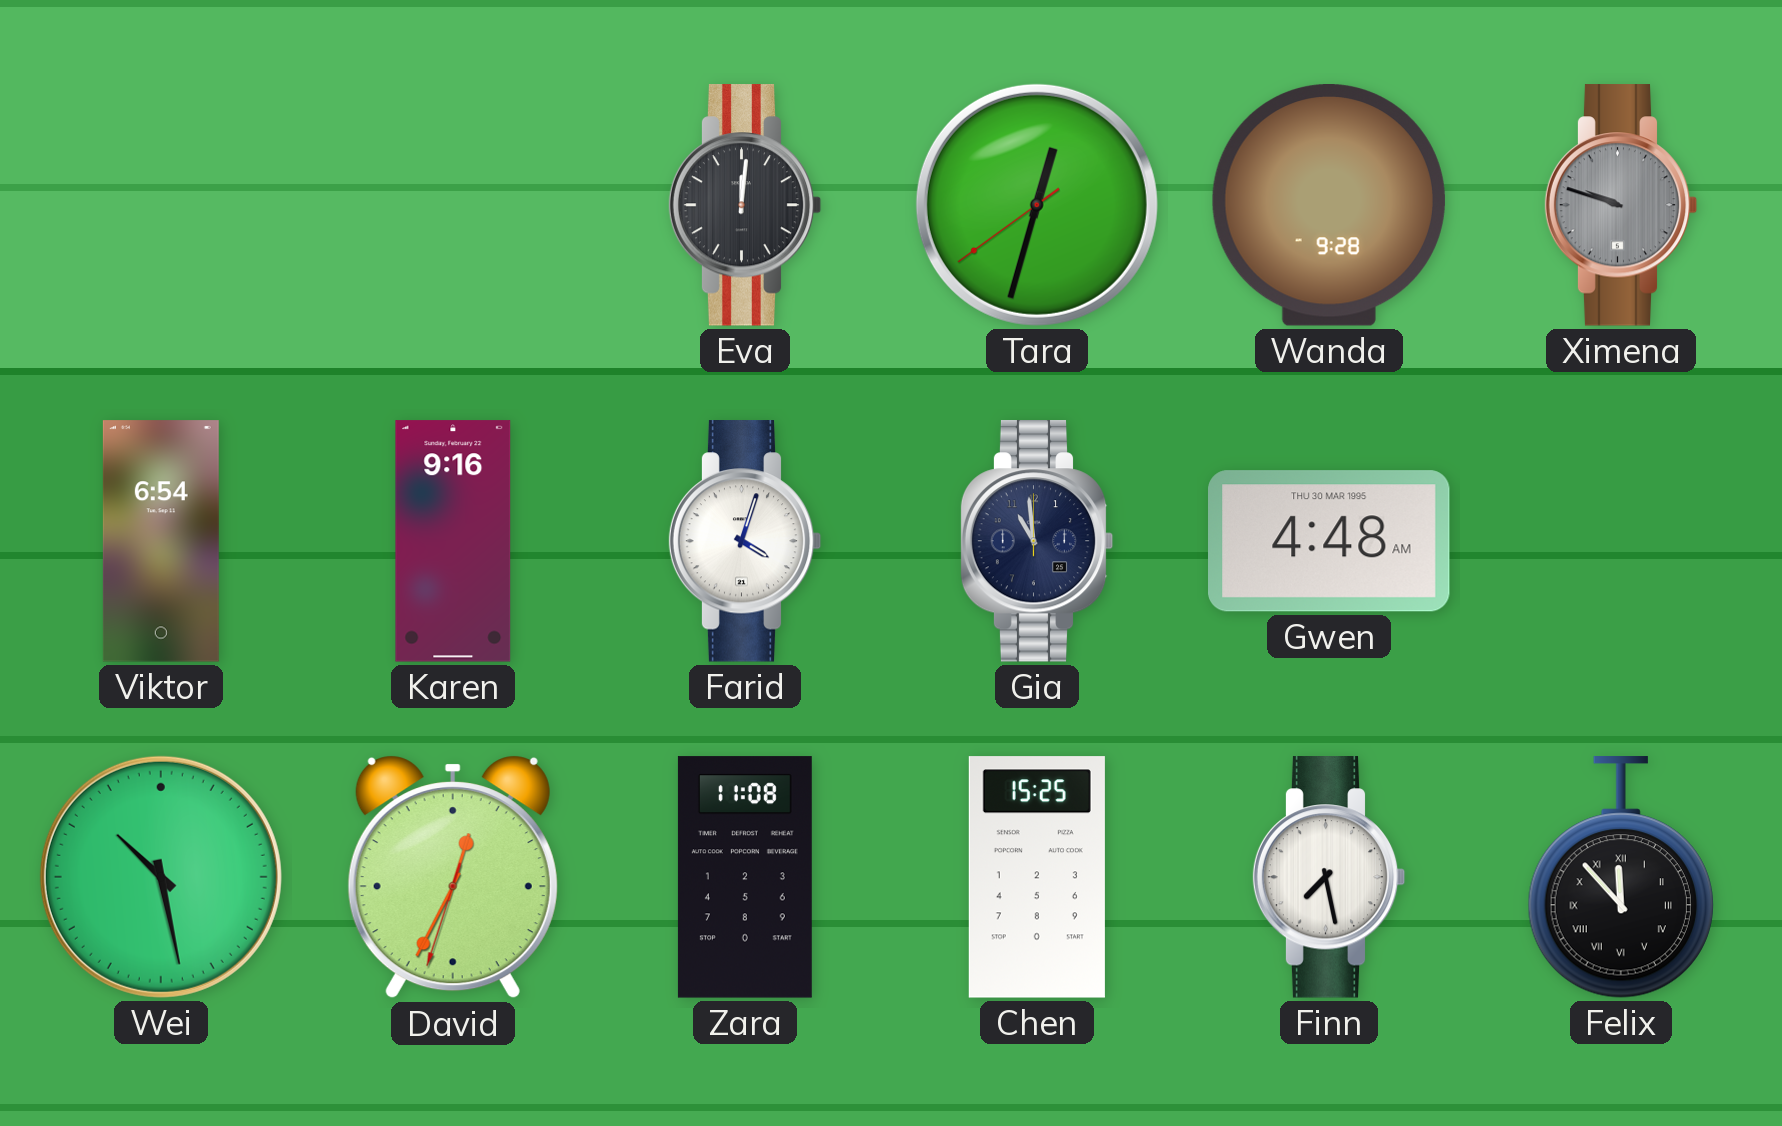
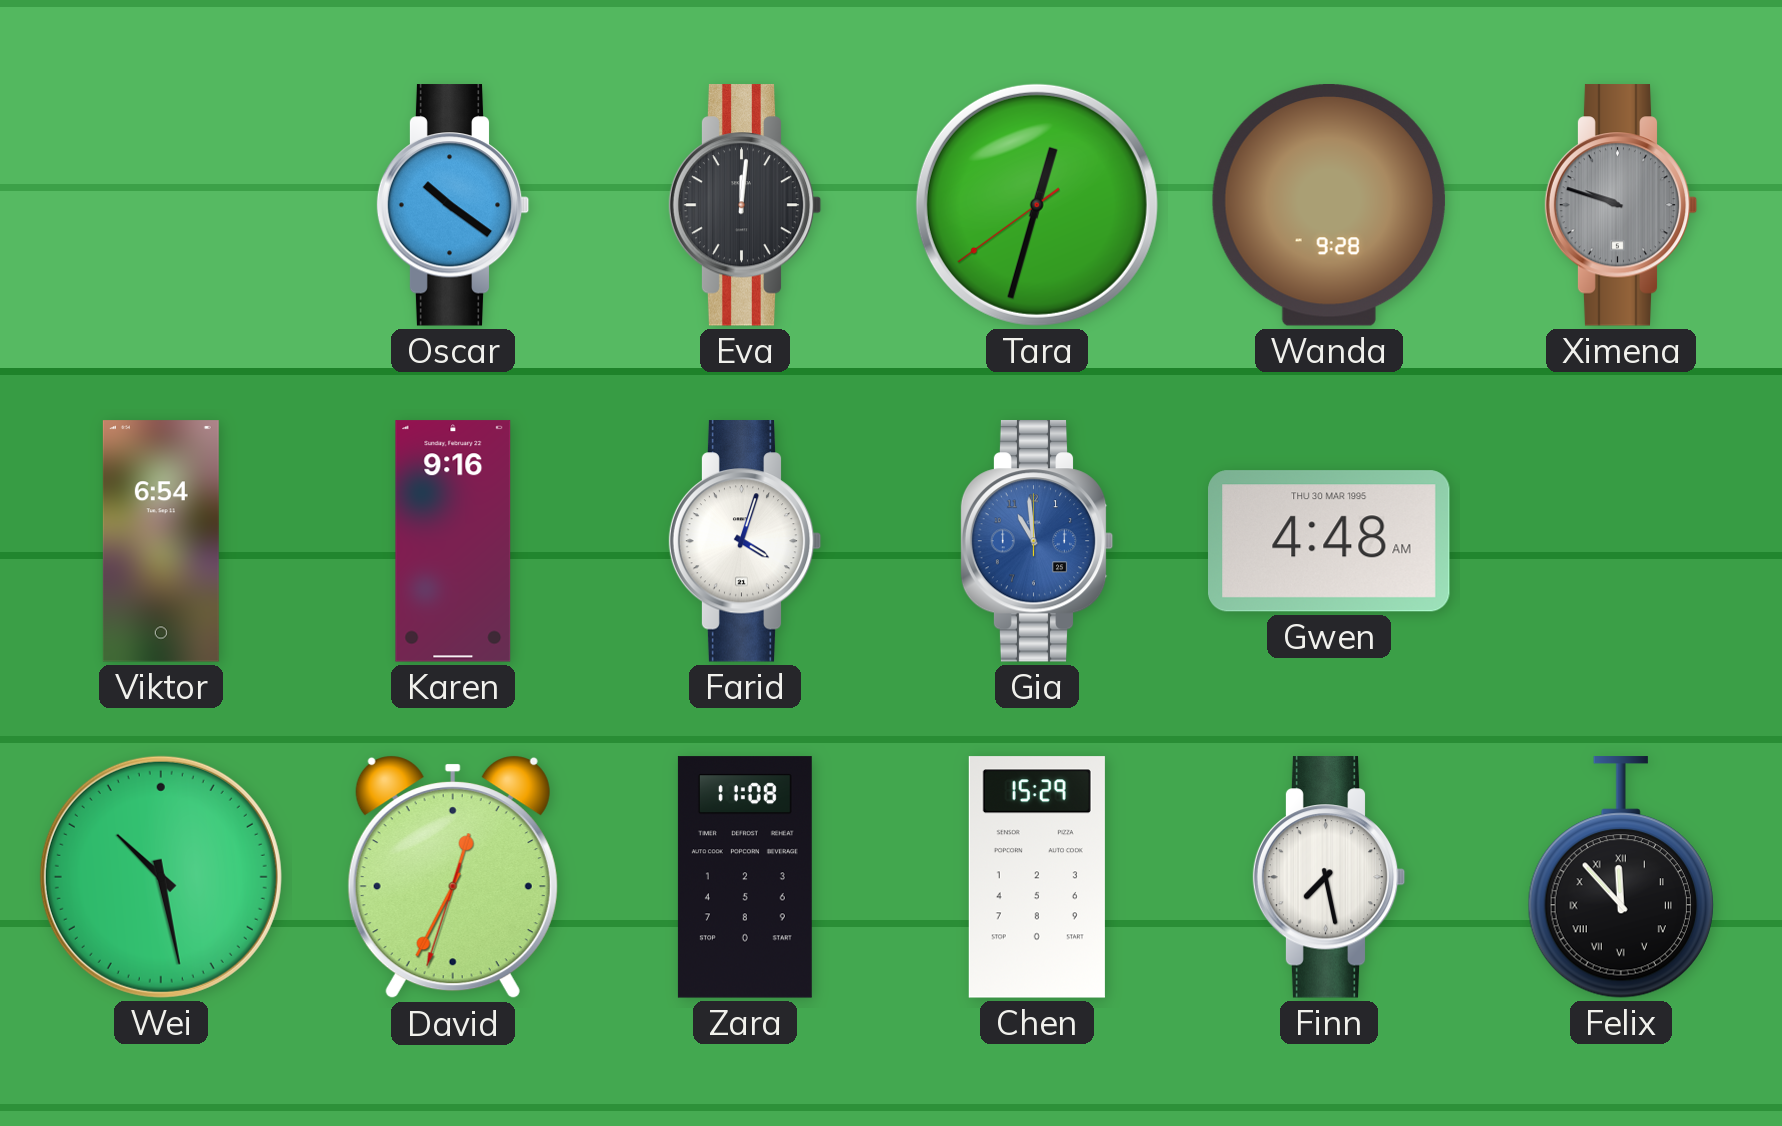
Oscar: none -> 10:21 (453, 205)
Gia dial: navy -> blue (1037, 541)
Chen: 15:25 -> 15:29 (1037, 877)
